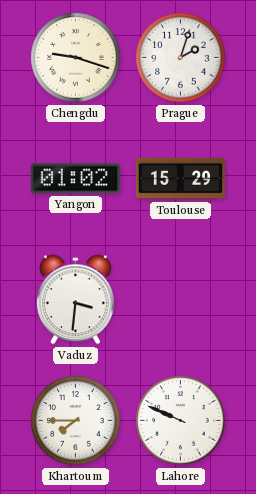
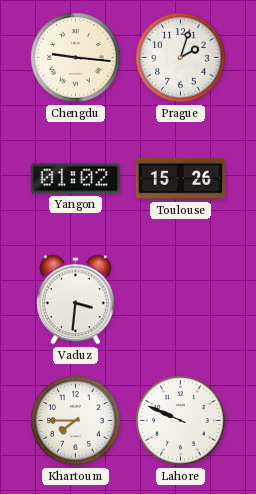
Chengdu: 9:18 -> 9:16 (76, 58)
Toulouse: 15:29 -> 15:26 (180, 179)
